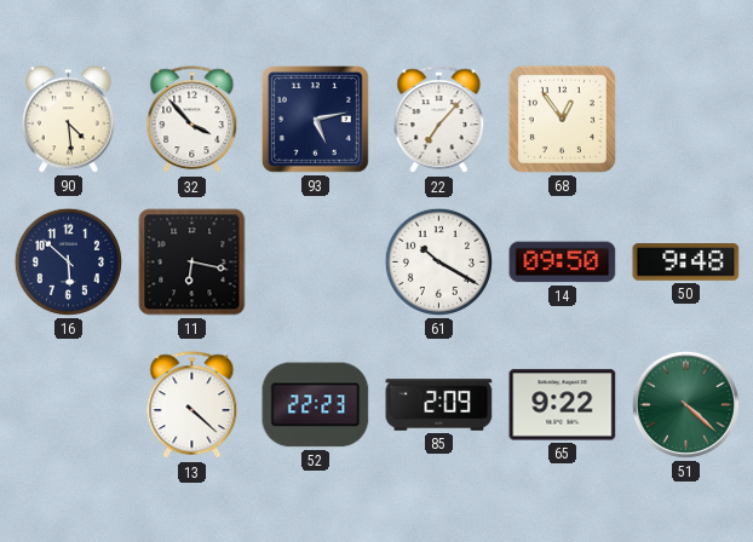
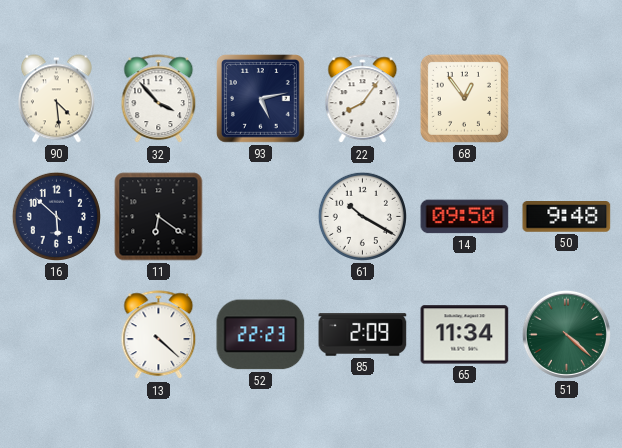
22: 7:07 -> 8:06 (363, 99)
11: 6:17 -> 6:21 (159, 217)
65: 9:22 -> 11:34 (465, 335)
